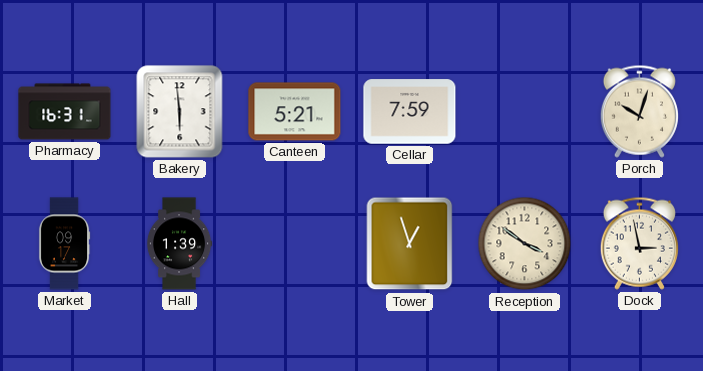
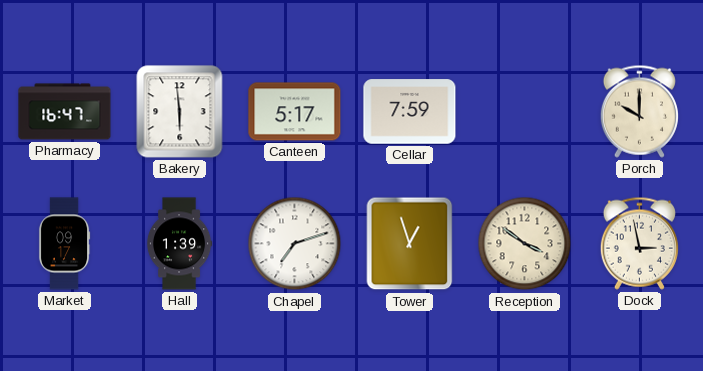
Pharmacy: 16:31 -> 16:47 (65, 112)
Canteen: 5:21 -> 5:17 (295, 112)
Porch: 10:03 -> 10:00 (639, 111)
Chapel: none -> 7:12 (295, 244)
